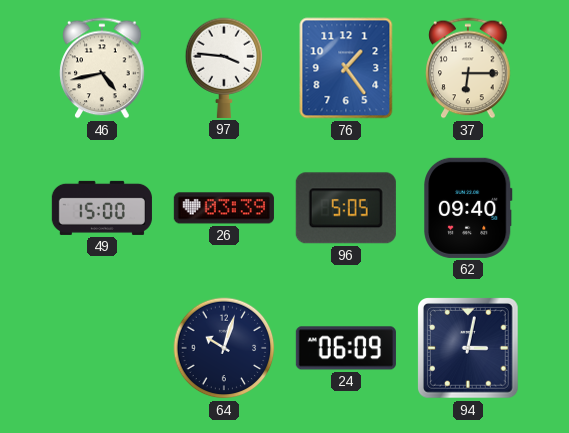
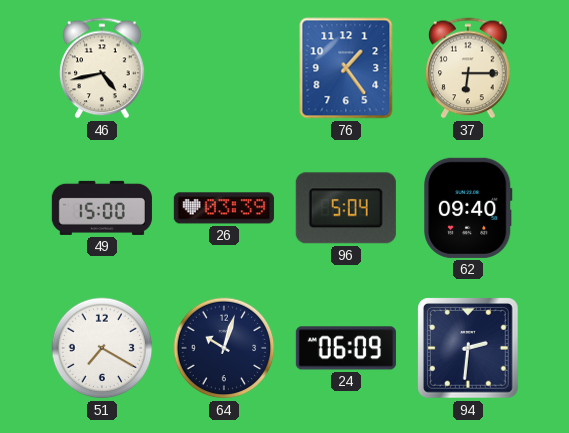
97: 3:46 -> none (224, 68)
96: 5:05 -> 5:04 (346, 208)
51: none -> 7:20 (102, 348)
94: 3:02 -> 2:31 (469, 349)
